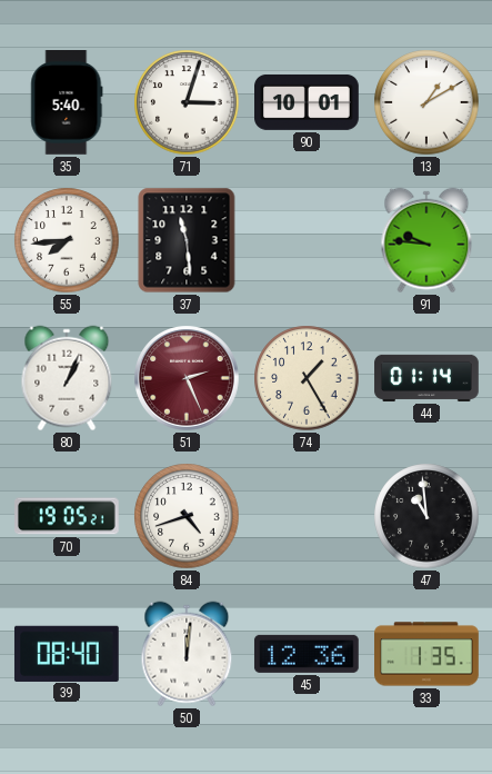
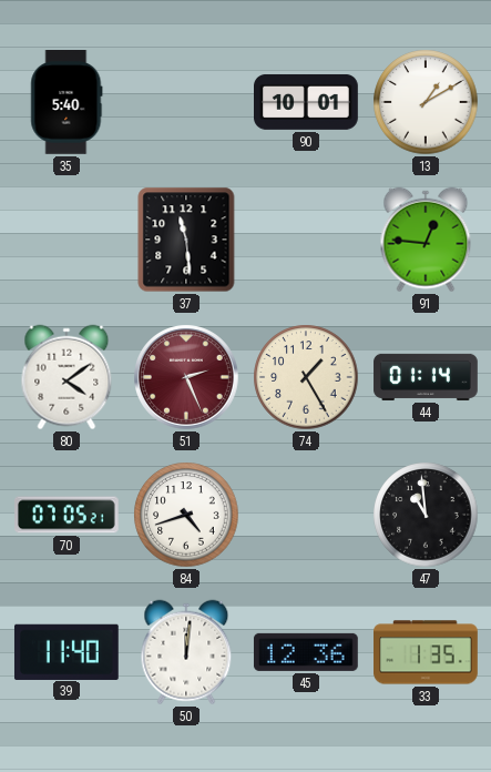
71: 3:03 -> none (187, 102)
55: 7:44 -> none (67, 240)
91: 9:46 -> 12:46 (426, 240)
80: 1:04 -> 4:09 (67, 377)
70: 19:05 -> 07:05 (68, 515)
39: 08:40 -> 11:40 (67, 651)
